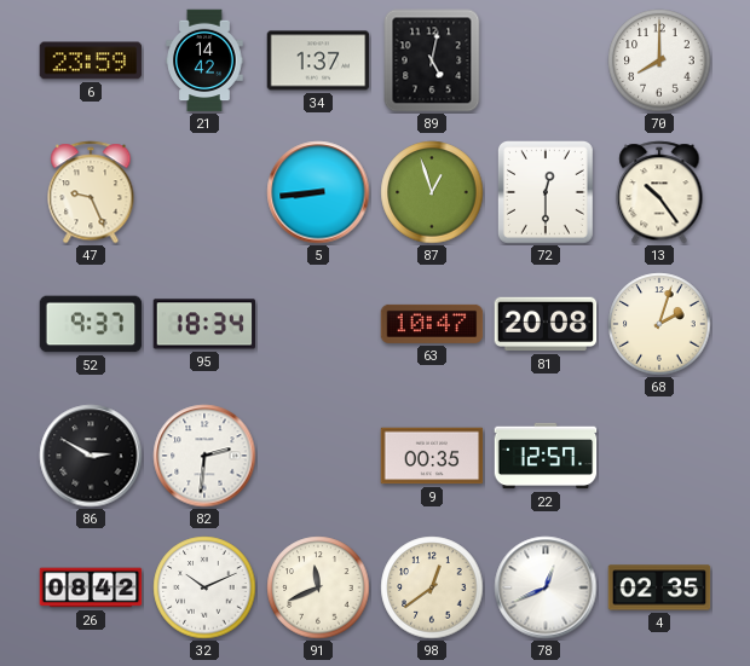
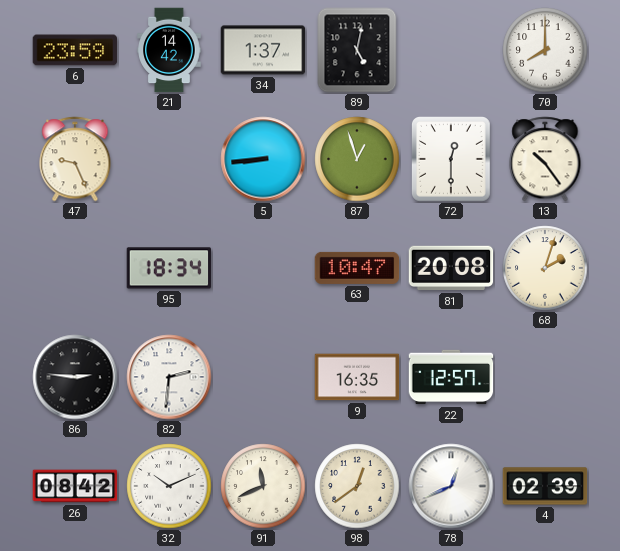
52: 9:37 -> none (91, 324)
86: 2:50 -> 2:46 (75, 377)
9: 00:35 -> 16:35 (357, 377)
4: 02:35 -> 02:39 (545, 486)
